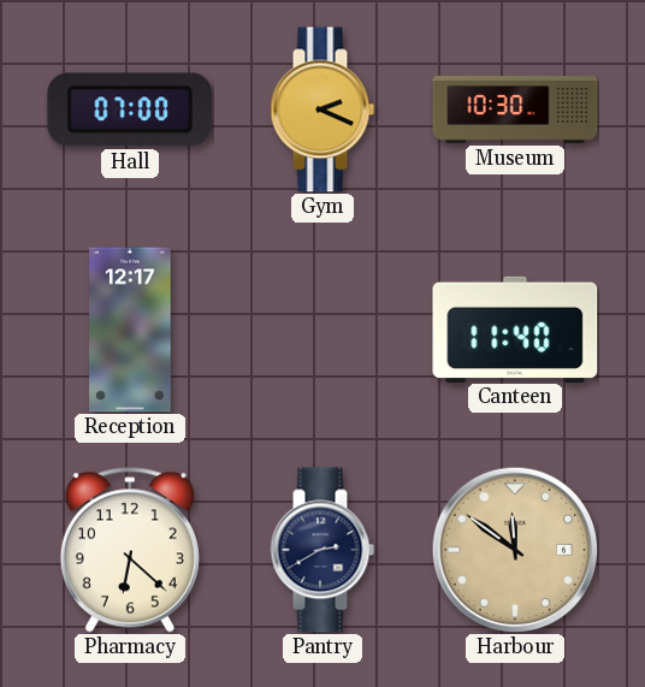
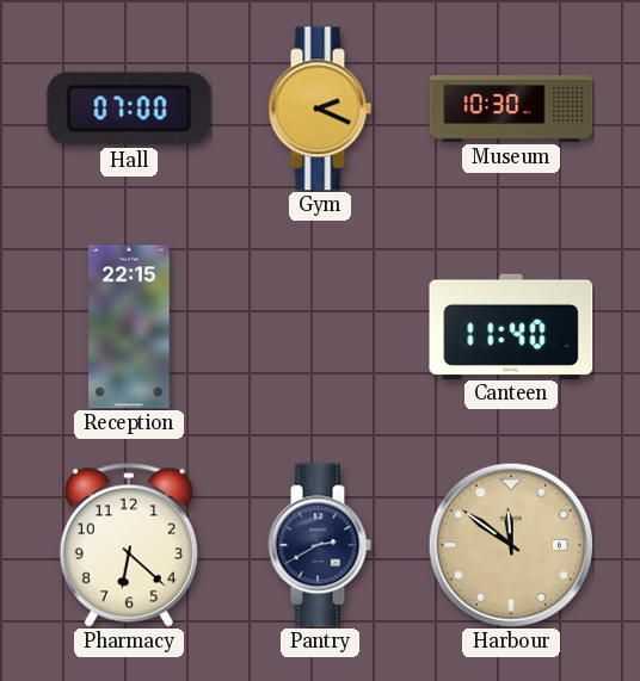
Reception: 12:17 -> 22:15 (129, 327)
